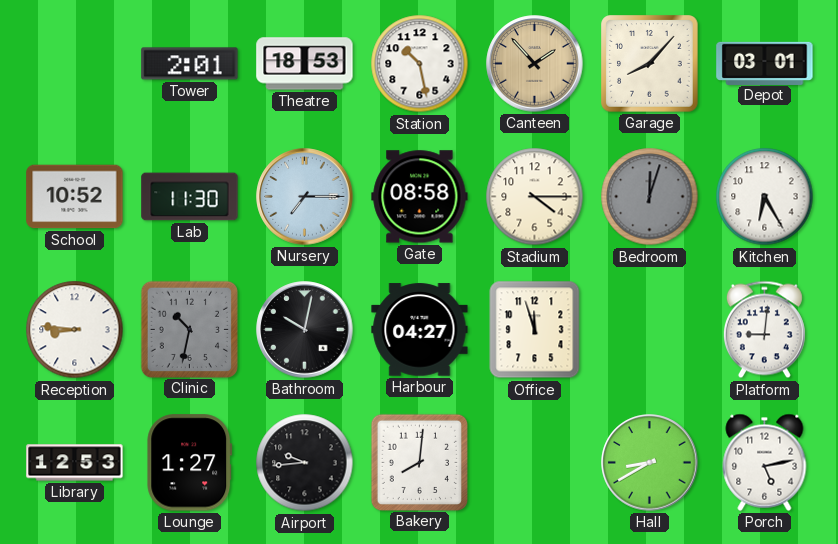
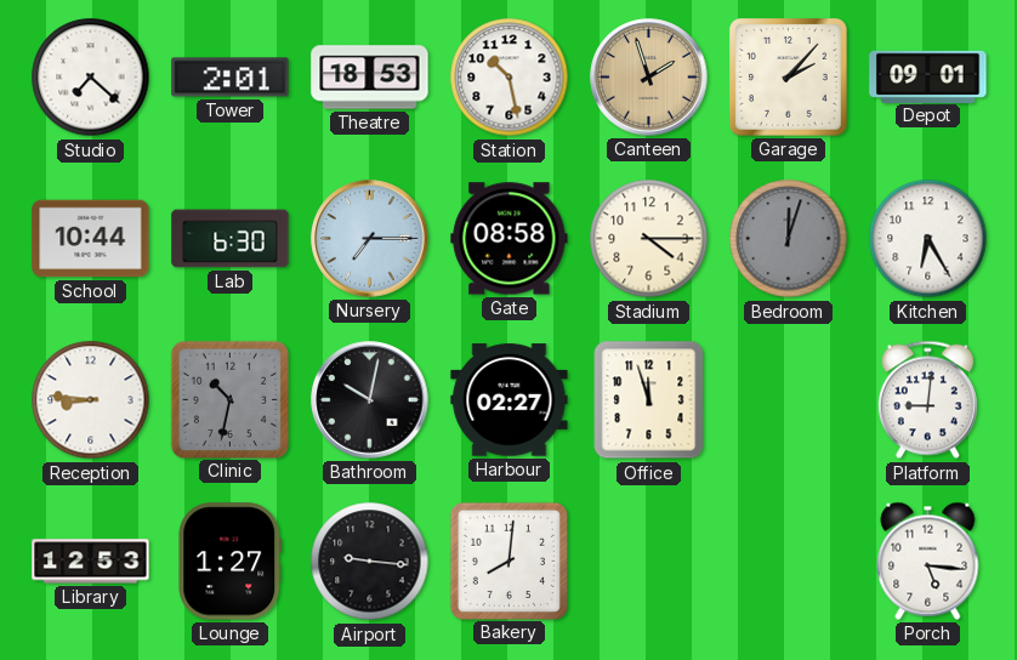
Studio: none -> 7:22 (91, 78)
Canteen: 1:53 -> 1:57 (649, 78)
Garage: 8:07 -> 2:07 (789, 78)
Depot: 03:01 -> 09:01 (928, 76)
School: 10:52 -> 10:44 (91, 239)
Lab: 11:30 -> 6:30 (231, 239)
Harbour: 04:27 -> 02:27 (510, 400)
Airport: 9:44 -> 9:16 (370, 562)
Hall: 8:40 -> none (650, 463)
Porch: 5:13 -> 5:16 (928, 561)
